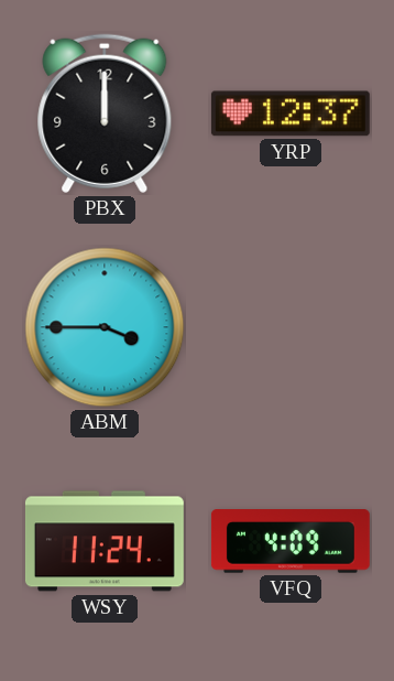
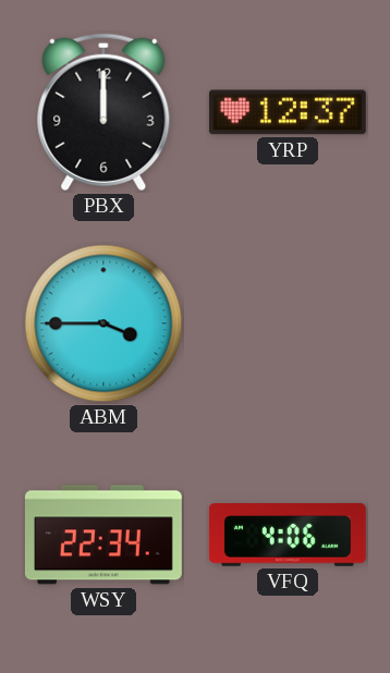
WSY: 11:24 -> 22:34 (103, 535)
VFQ: 4:09 -> 4:06 (288, 535)
